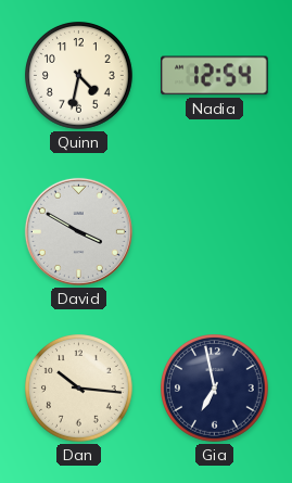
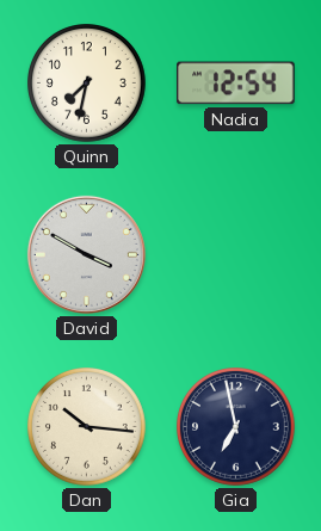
Quinn: 4:32 -> 7:32 (87, 84)
